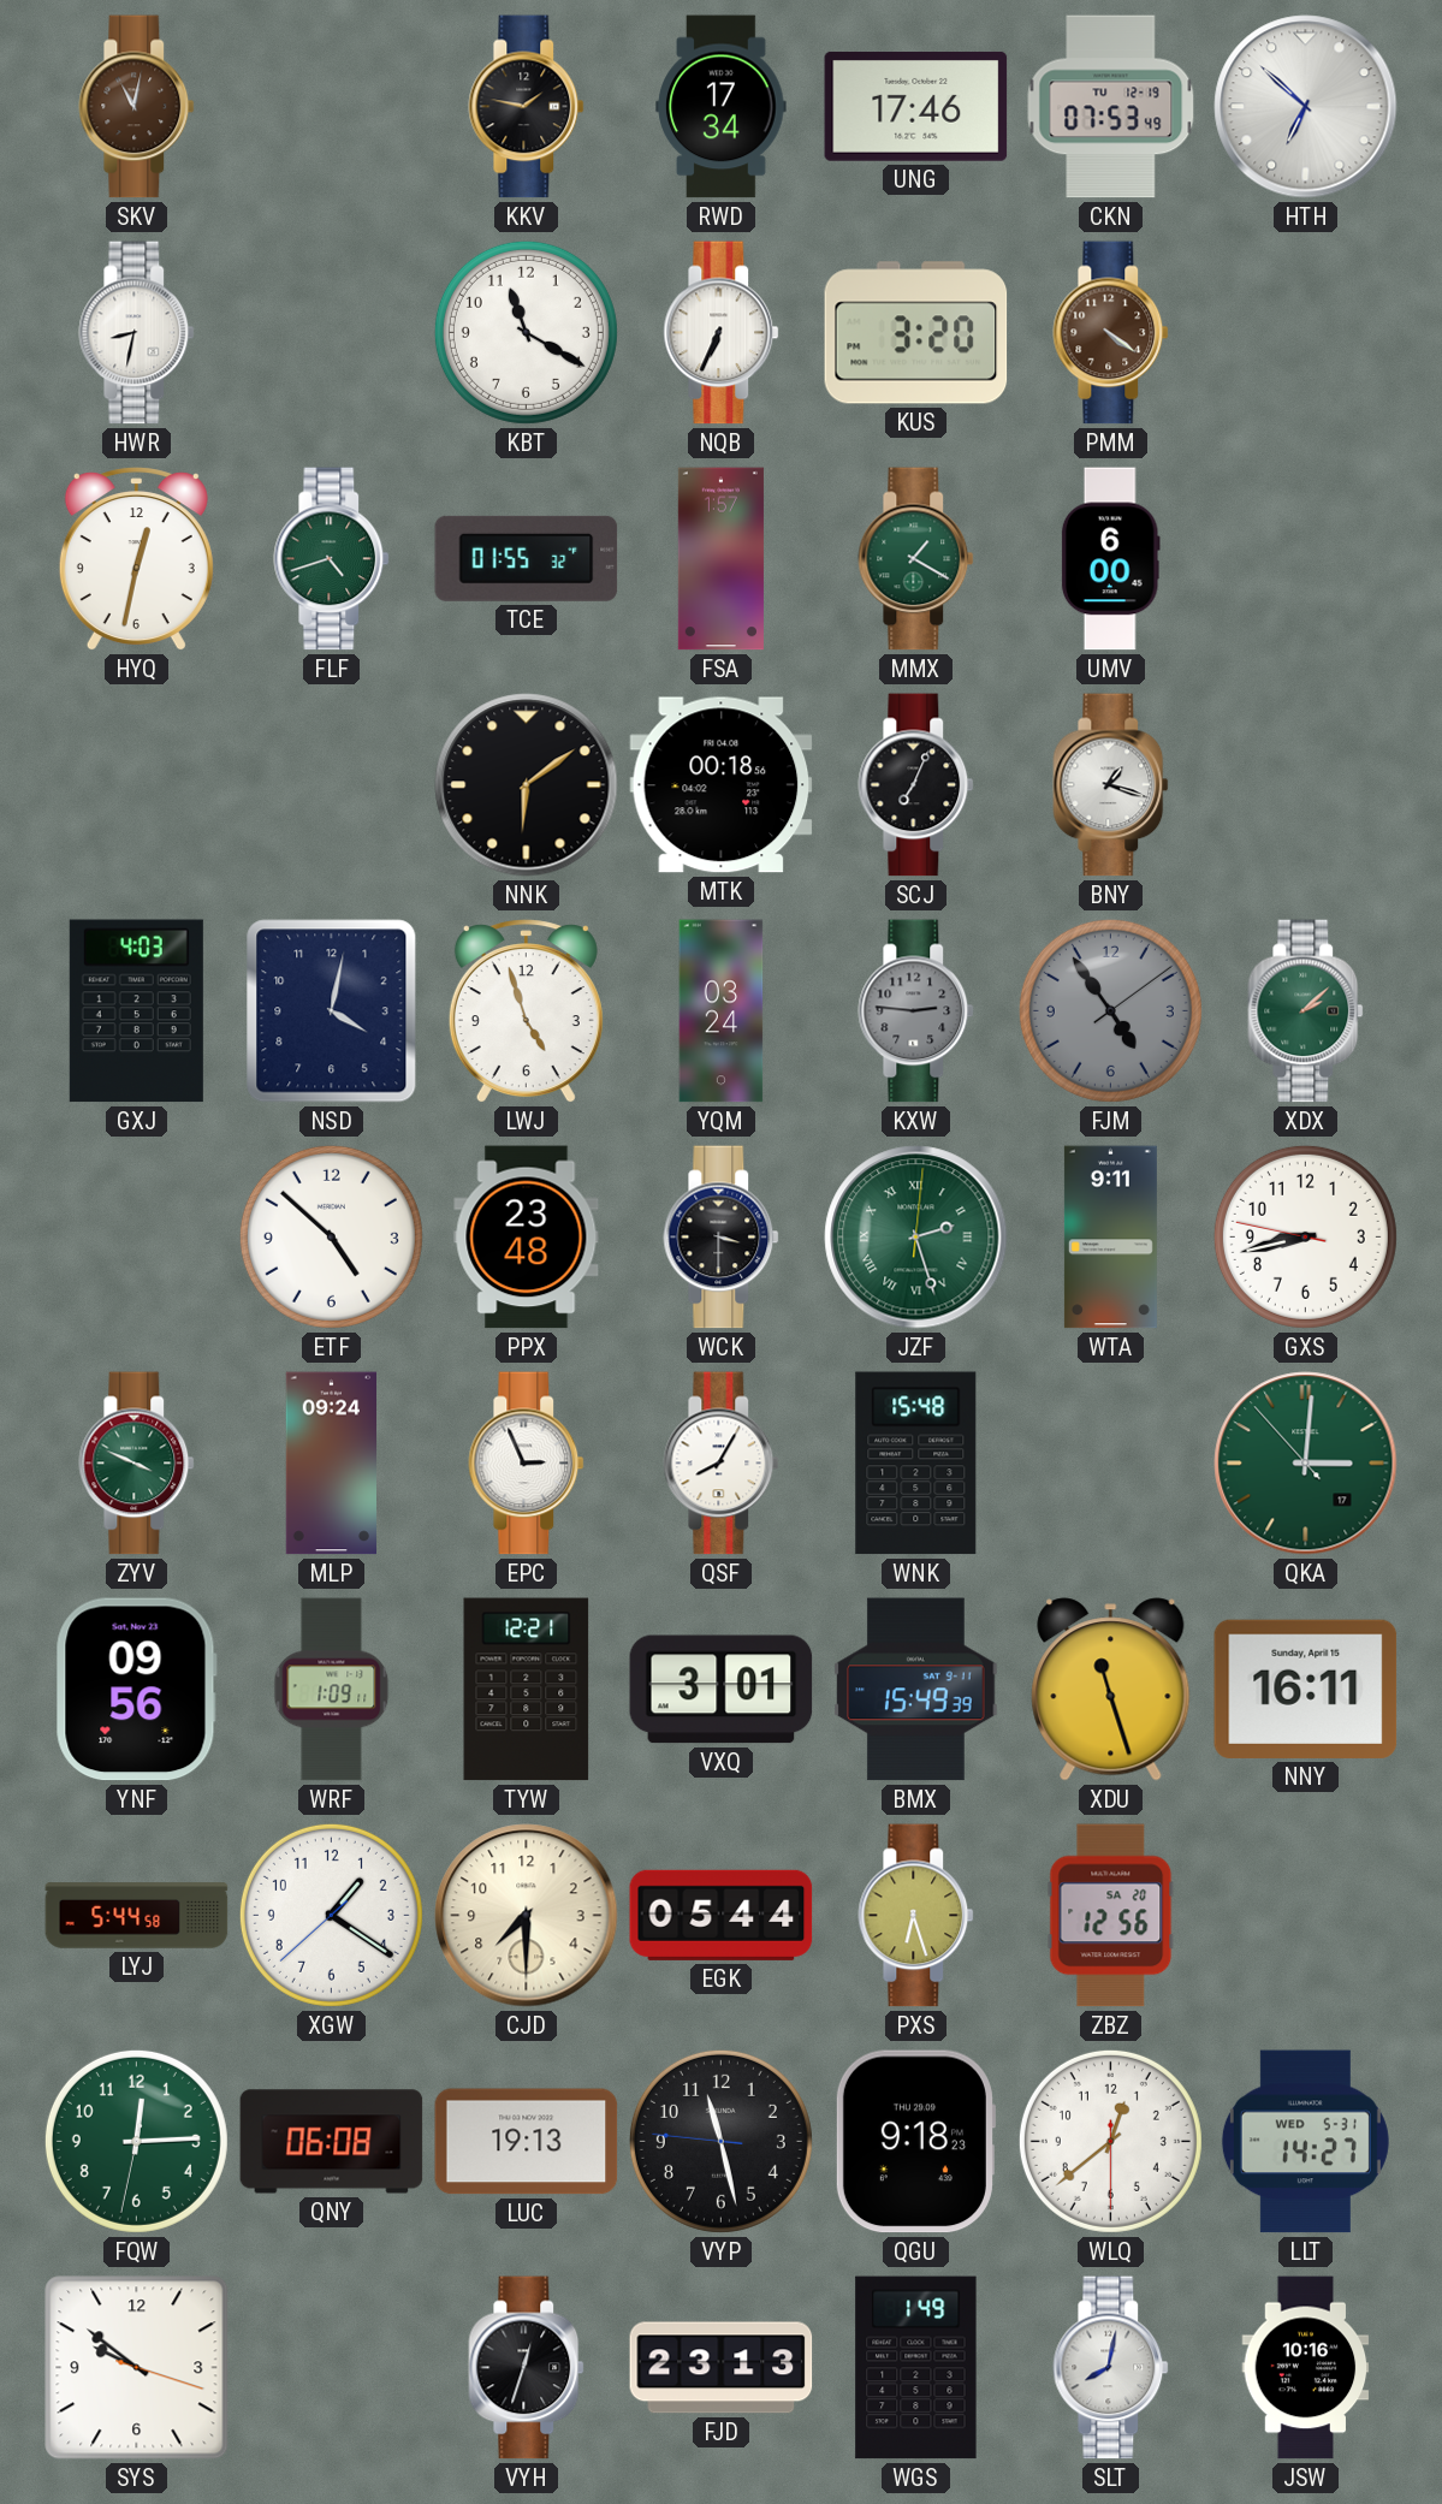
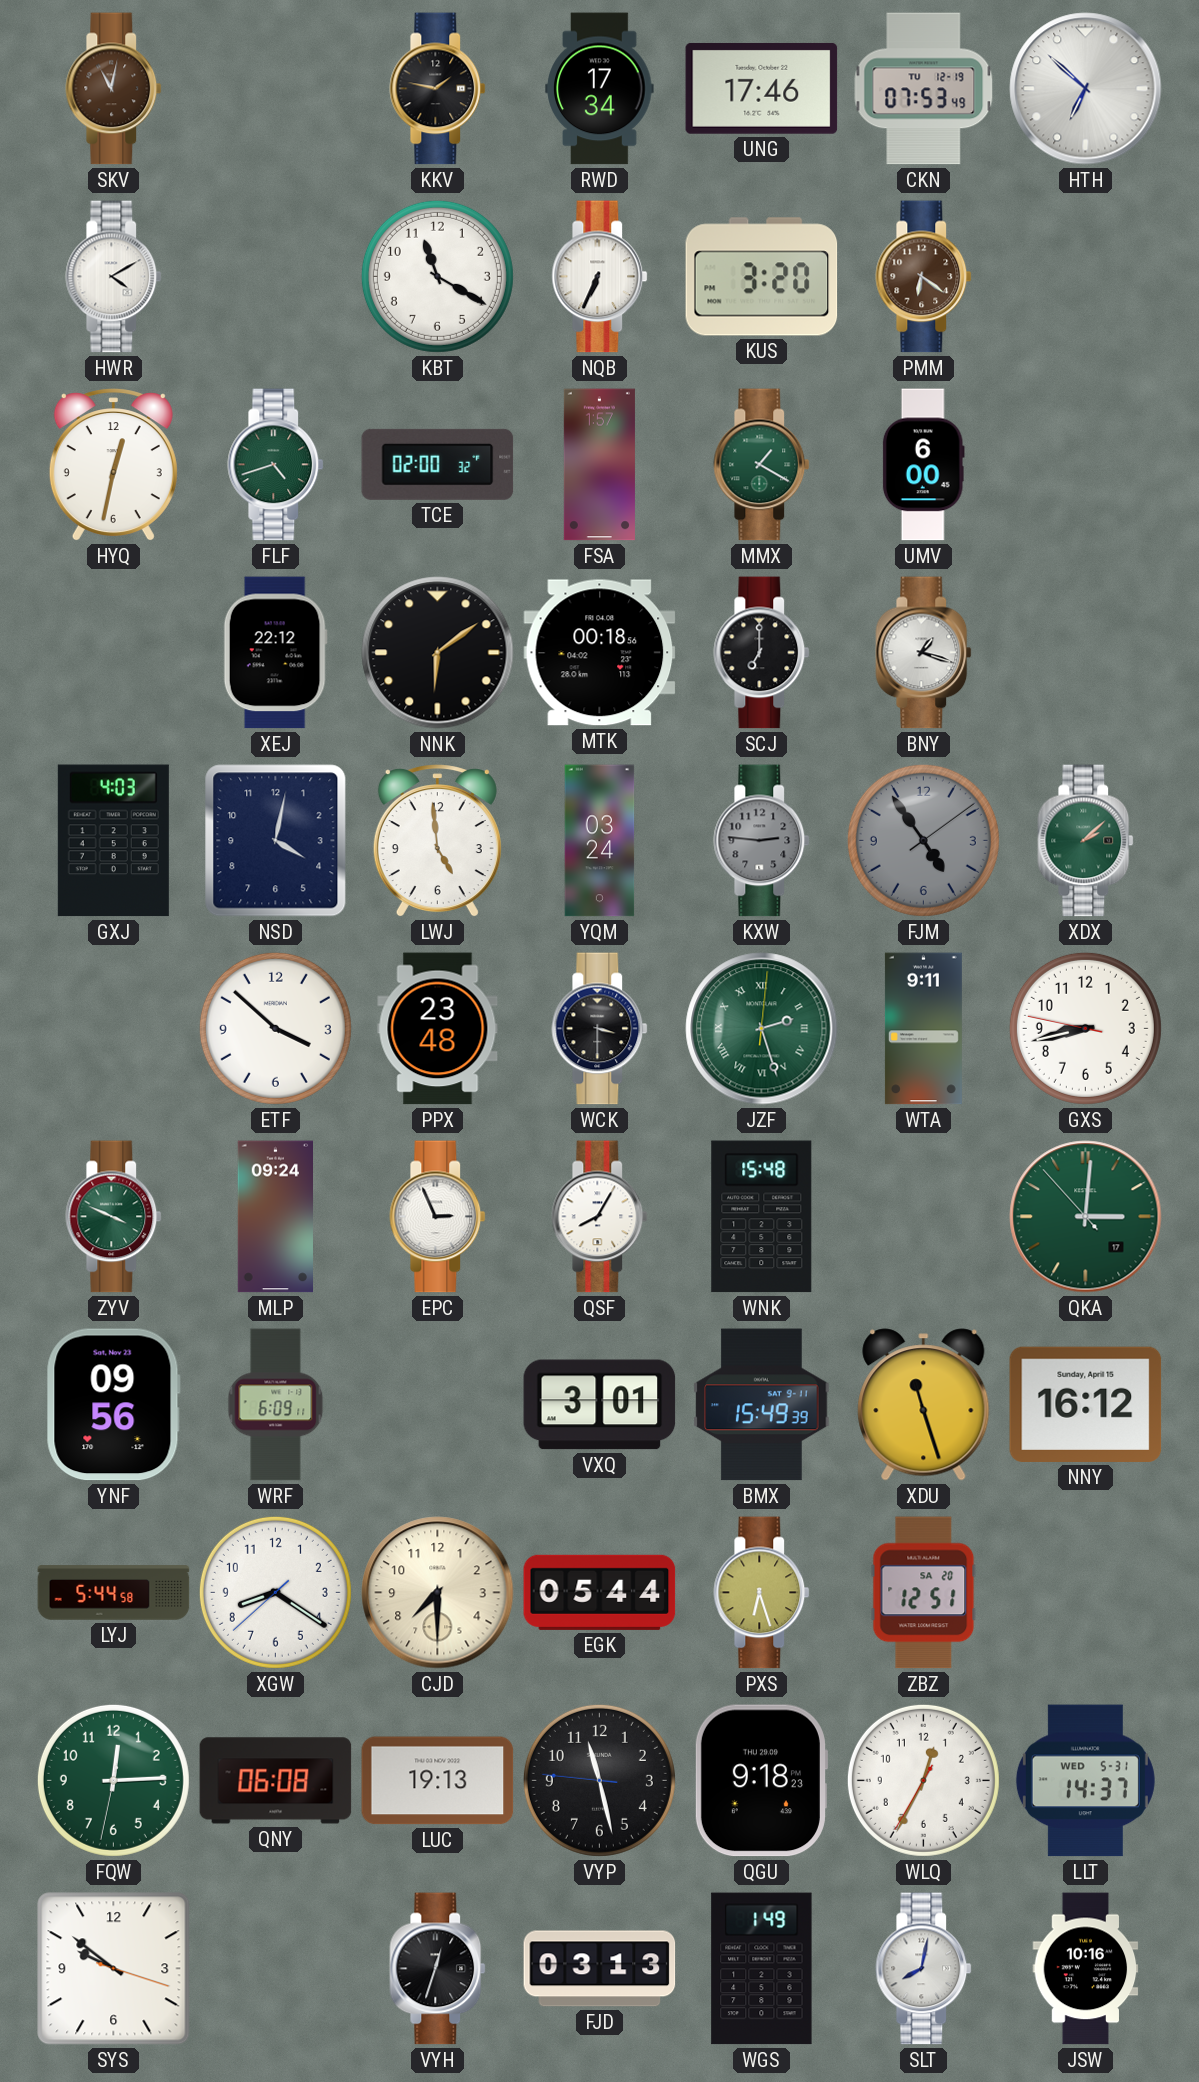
HWR: 8:32 -> 4:10 (114, 277)
PMM: 4:21 -> 6:21 (924, 277)
TCE: 01:55 -> 02:00 (438, 464)
XEJ: none -> 22:12 (275, 653)
SCJ: 7:04 -> 7:00 (762, 653)
LWJ: 4:57 -> 4:59 (437, 841)
ETF: 4:52 -> 3:52 (275, 1028)
WRF: 1:09 -> 6:09 (276, 1405)
TYW: 12:21 -> none (527, 1690)
NNY: 16:11 -> 16:12 (1086, 1404)
XGW: 1:20 -> 8:20 (275, 1592)
ZBZ: 12:56 -> 12:51 (924, 1593)
WLQ: 12:38 -> 12:34 (923, 1780)
LLT: 14:27 -> 14:37 (1085, 1781)
FJD: 23:13 -> 03:13 (600, 1969)
